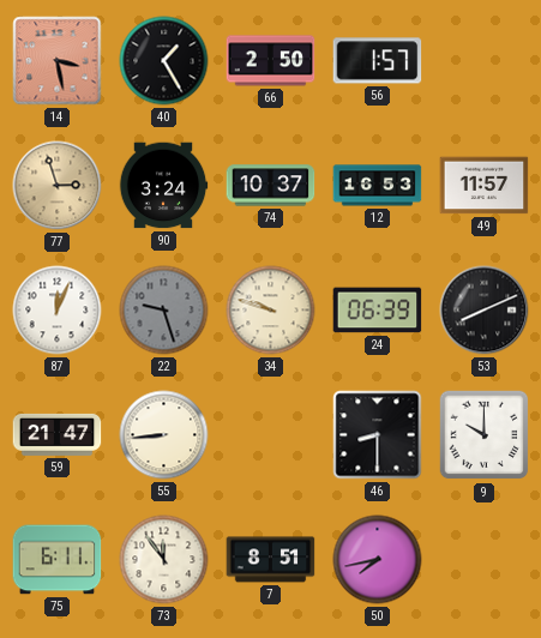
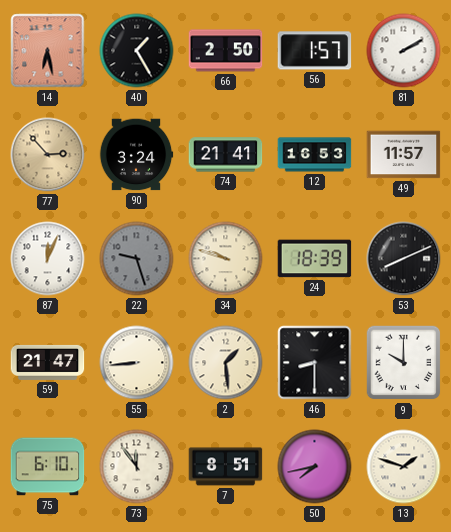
14: 3:28 -> 6:28 (48, 51)
81: none -> 2:10 (404, 51)
77: 2:57 -> 2:53 (48, 155)
74: 10:37 -> 21:41 (226, 155)
24: 06:39 -> 18:39 (315, 259)
2: none -> 1:29 (226, 363)
75: 6:11 -> 6:10 (48, 467)
13: none -> 1:48 (404, 467)
